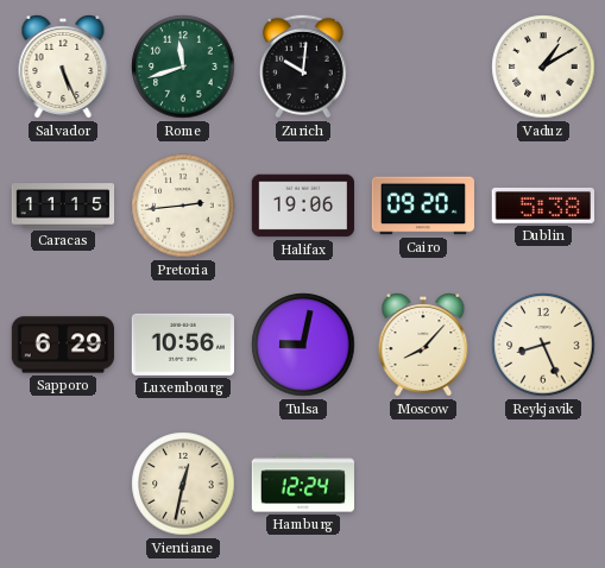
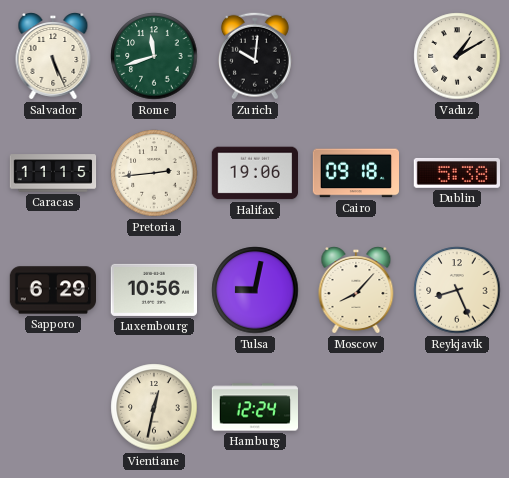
Cairo: 09:20 -> 09:18 (355, 173)
